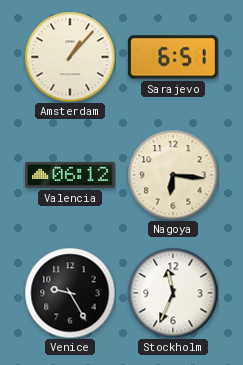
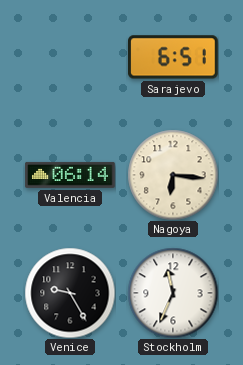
Amsterdam: 1:07 -> none (70, 57)
Valencia: 06:12 -> 06:14 (70, 175)
